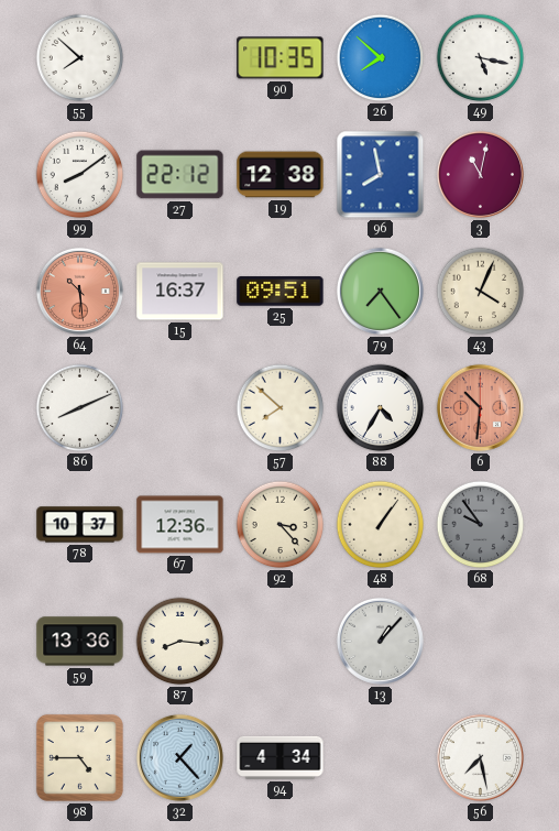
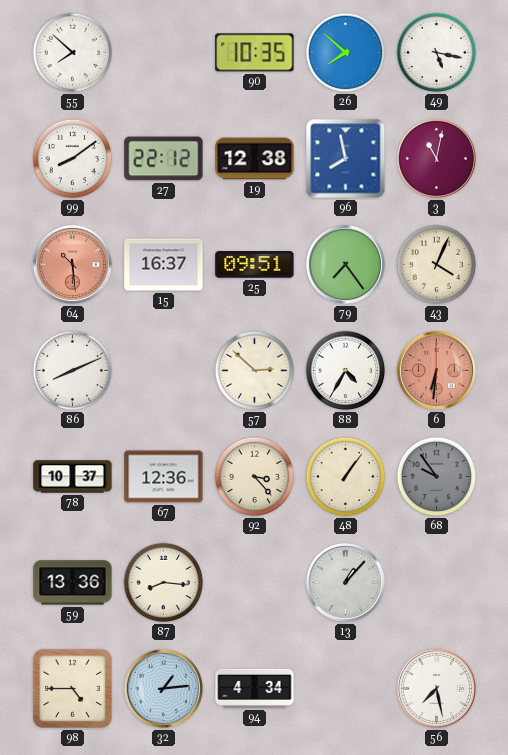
57: 7:52 -> 2:52 (255, 371)
6: 10:31 -> 6:31 (436, 370)
32: 1:23 -> 1:14 (163, 688)
